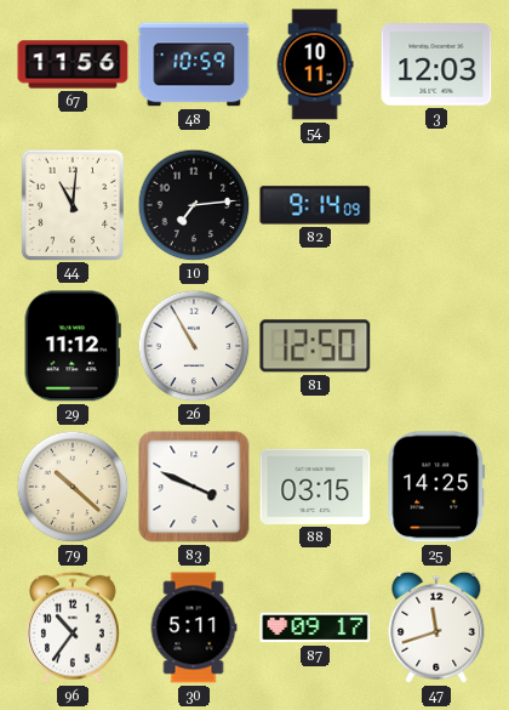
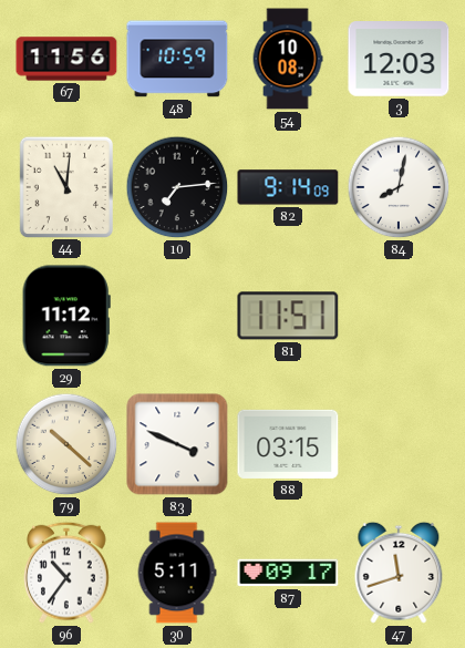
54: 10:11 -> 10:08 (288, 59)
84: none -> 8:02 (399, 187)
26: 10:55 -> none (194, 346)
81: 12:50 -> 11:51 (288, 316)
25: 14:25 -> none (436, 487)
